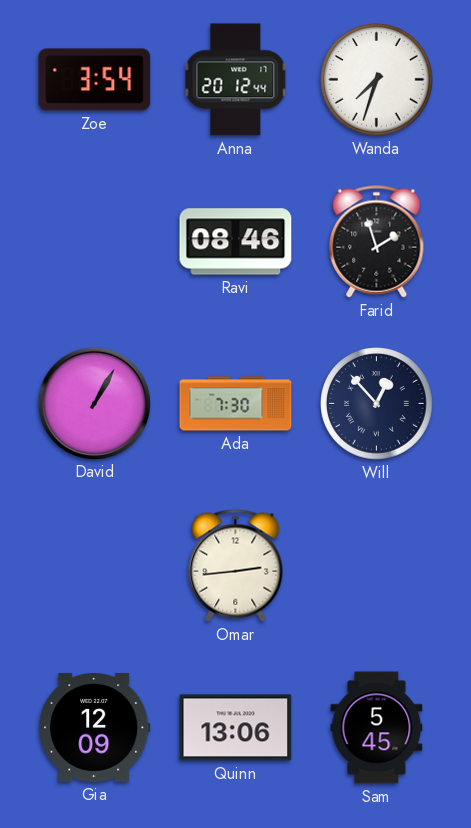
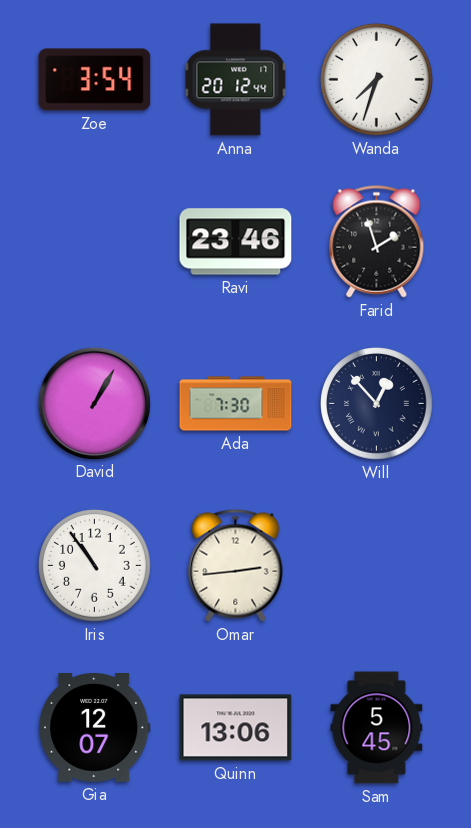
Ravi: 08:46 -> 23:46 (236, 242)
Iris: none -> 10:54 (95, 566)
Gia: 12:09 -> 12:07 (95, 728)
